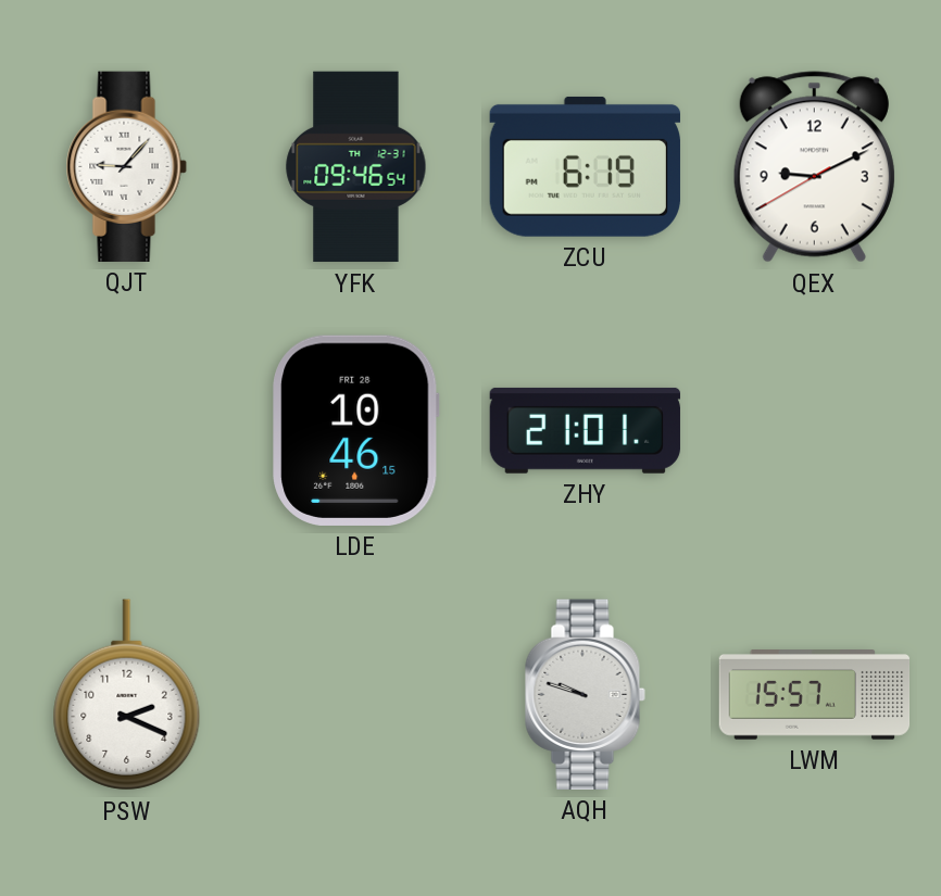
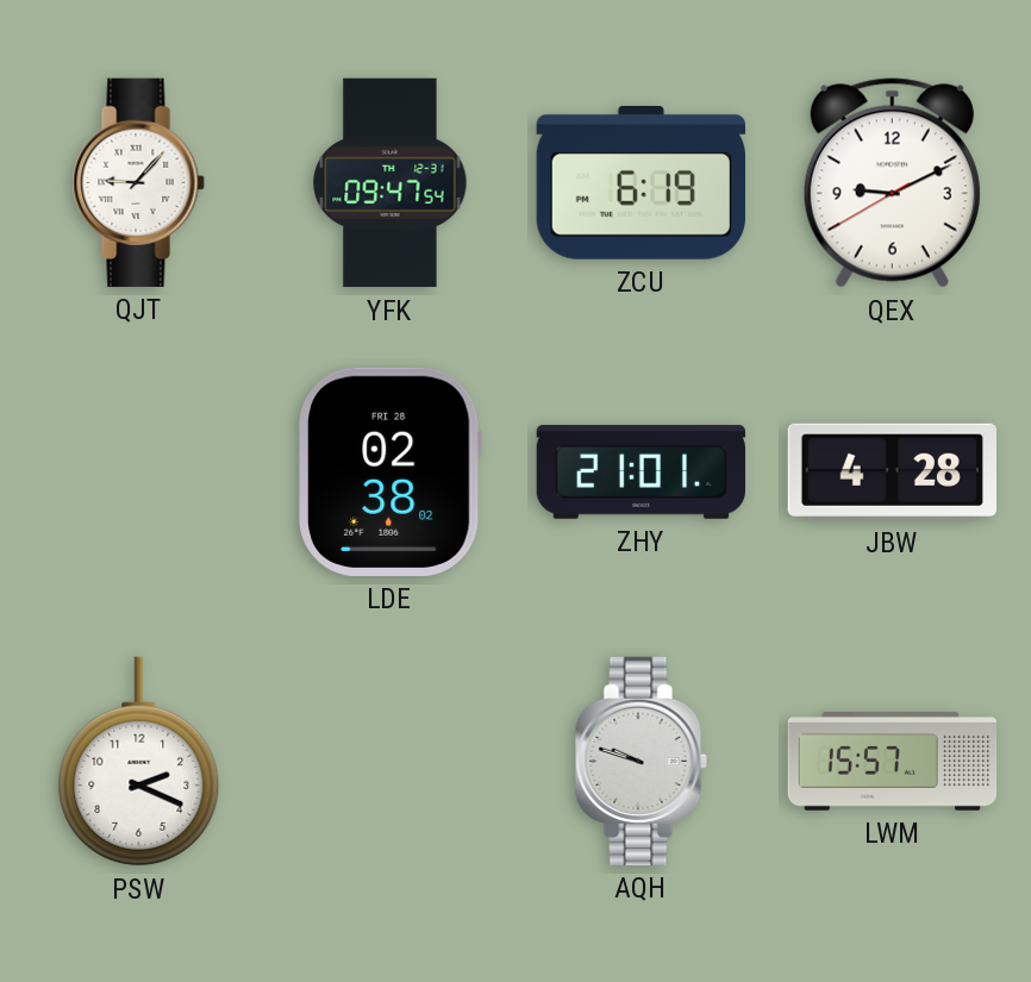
YFK: 09:46 -> 09:47 (390, 183)
LDE: 10:46 -> 02:38 (390, 471)
JBW: none -> 4:28 (892, 471)
